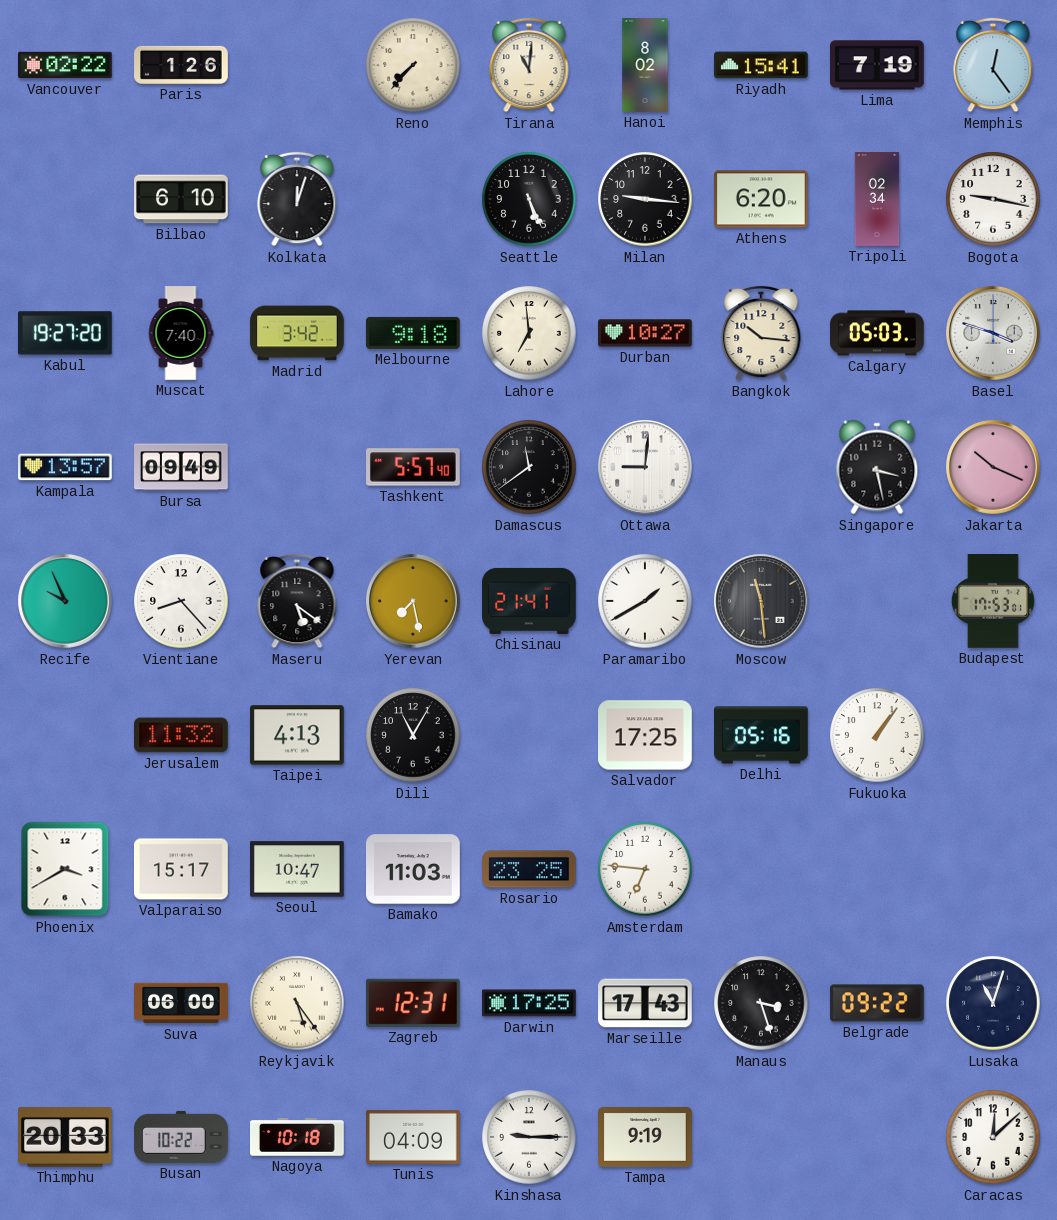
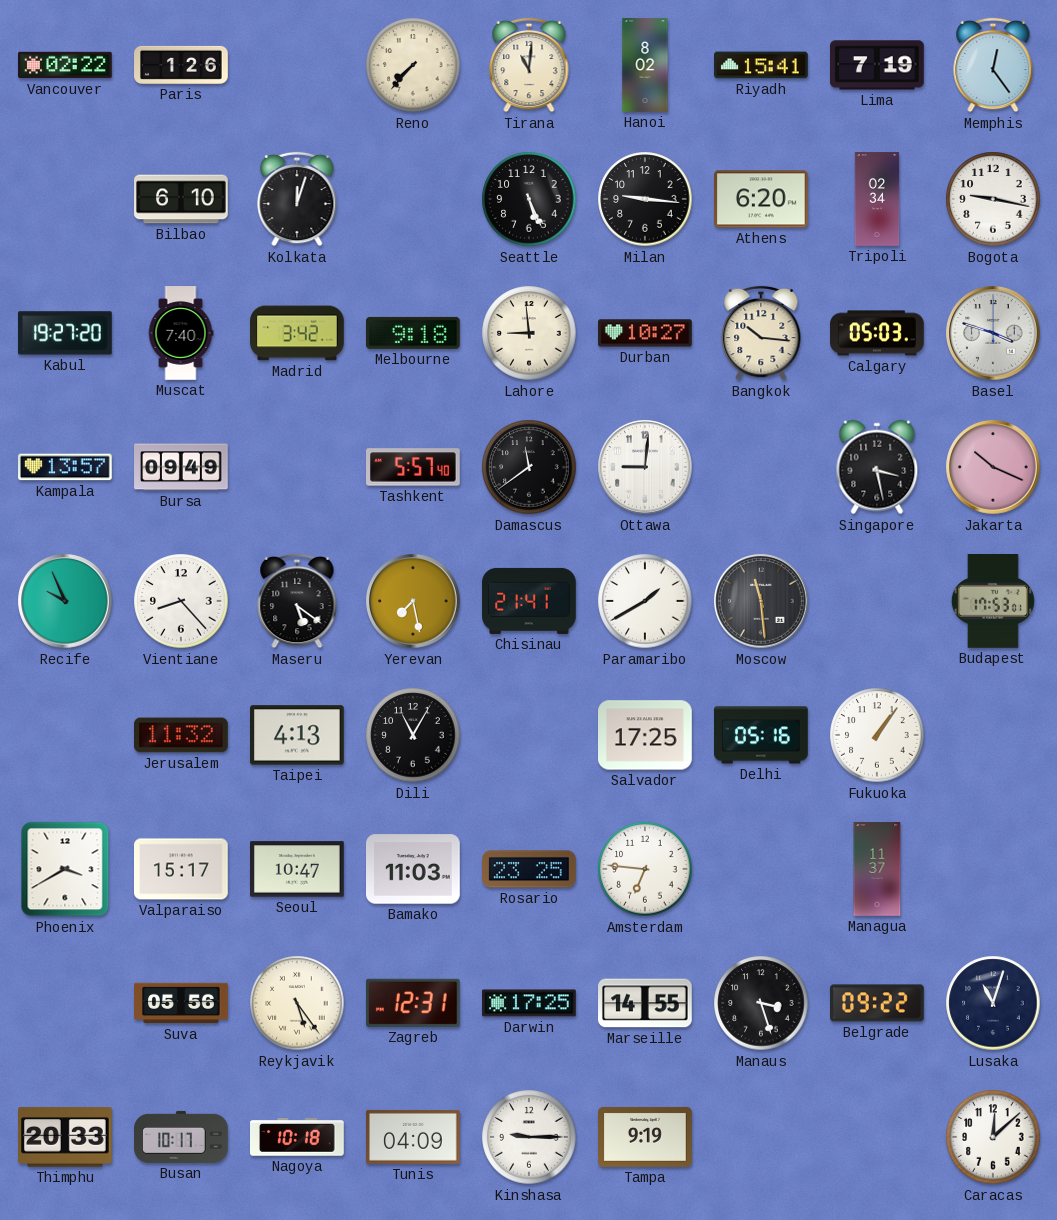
Lahore: 6:59 -> 8:59 (529, 333)
Managua: none -> 11:37 (877, 869)
Suva: 06:00 -> 05:56 (181, 1003)
Marseille: 17:43 -> 14:55 (645, 1003)
Busan: 10:22 -> 10:17 (181, 1137)
